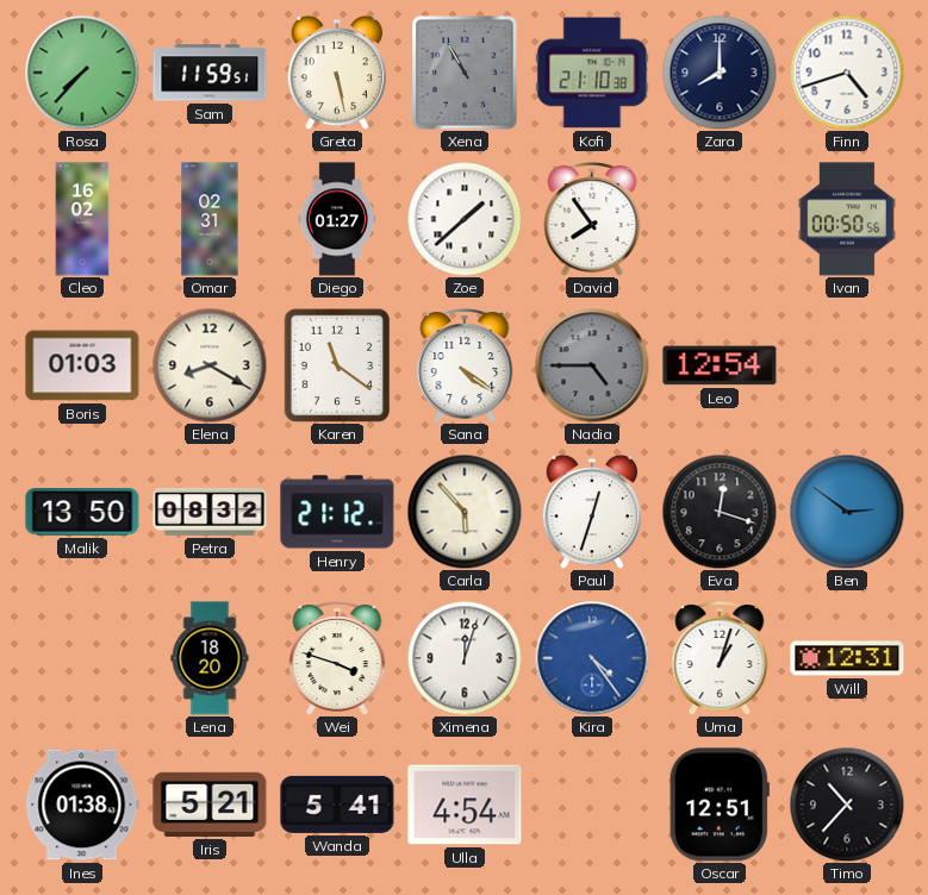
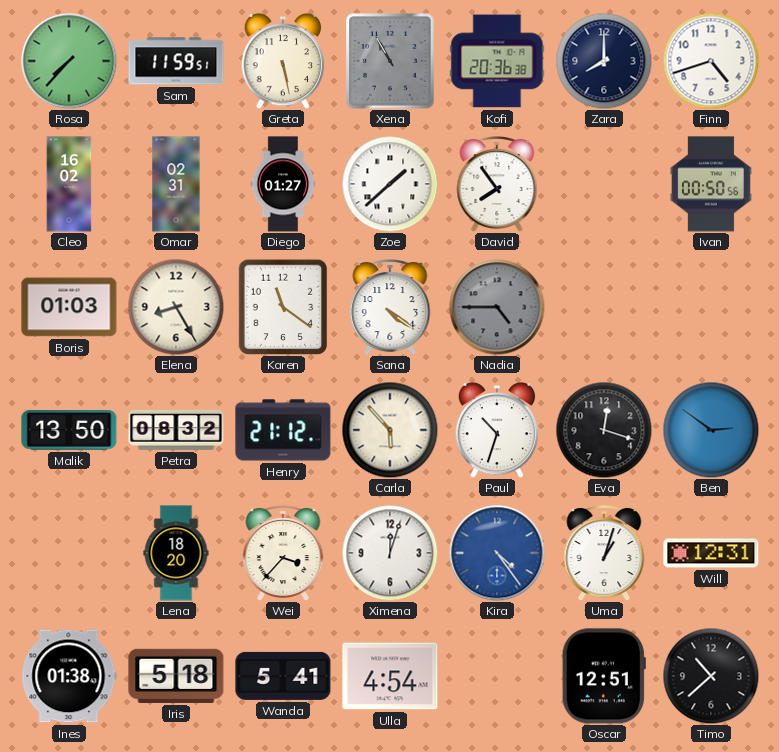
Kofi: 21:10 -> 20:36 (497, 61)
Elena: 8:20 -> 8:25 (176, 307)
Leo: 12:54 -> none (720, 365)
Paul: 12:33 -> 10:33 (497, 430)
Wei: 3:48 -> 3:37 (283, 554)
Iris: 5:21 -> 5:18 (176, 676)
Timo: 10:37 -> 10:38 (711, 676)
